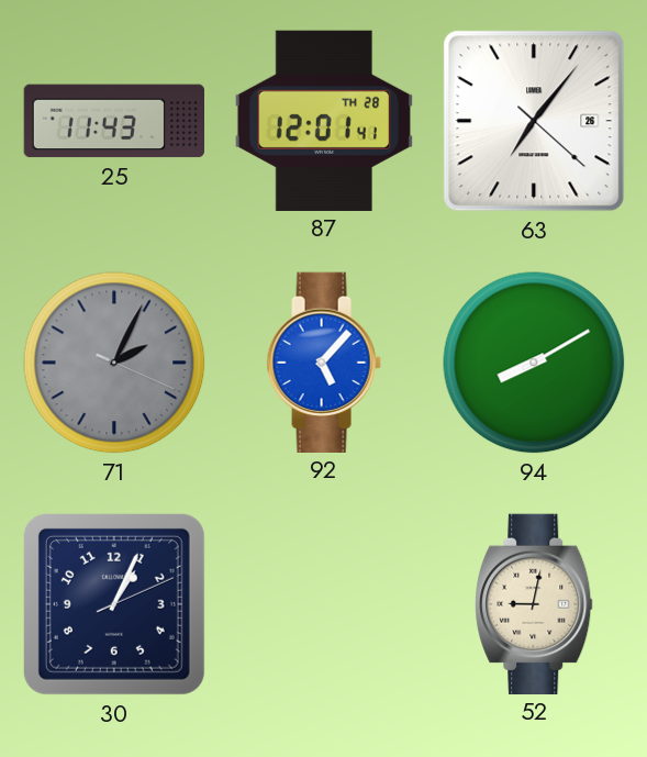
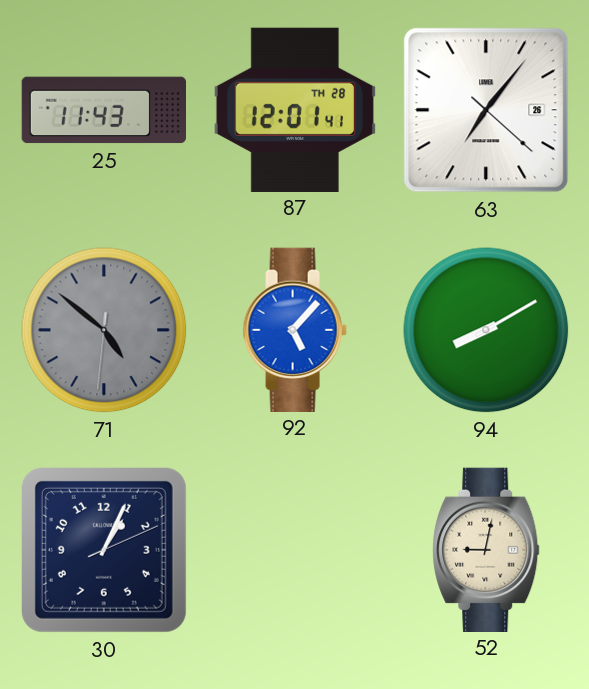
71: 2:04 -> 4:51 (104, 330)
